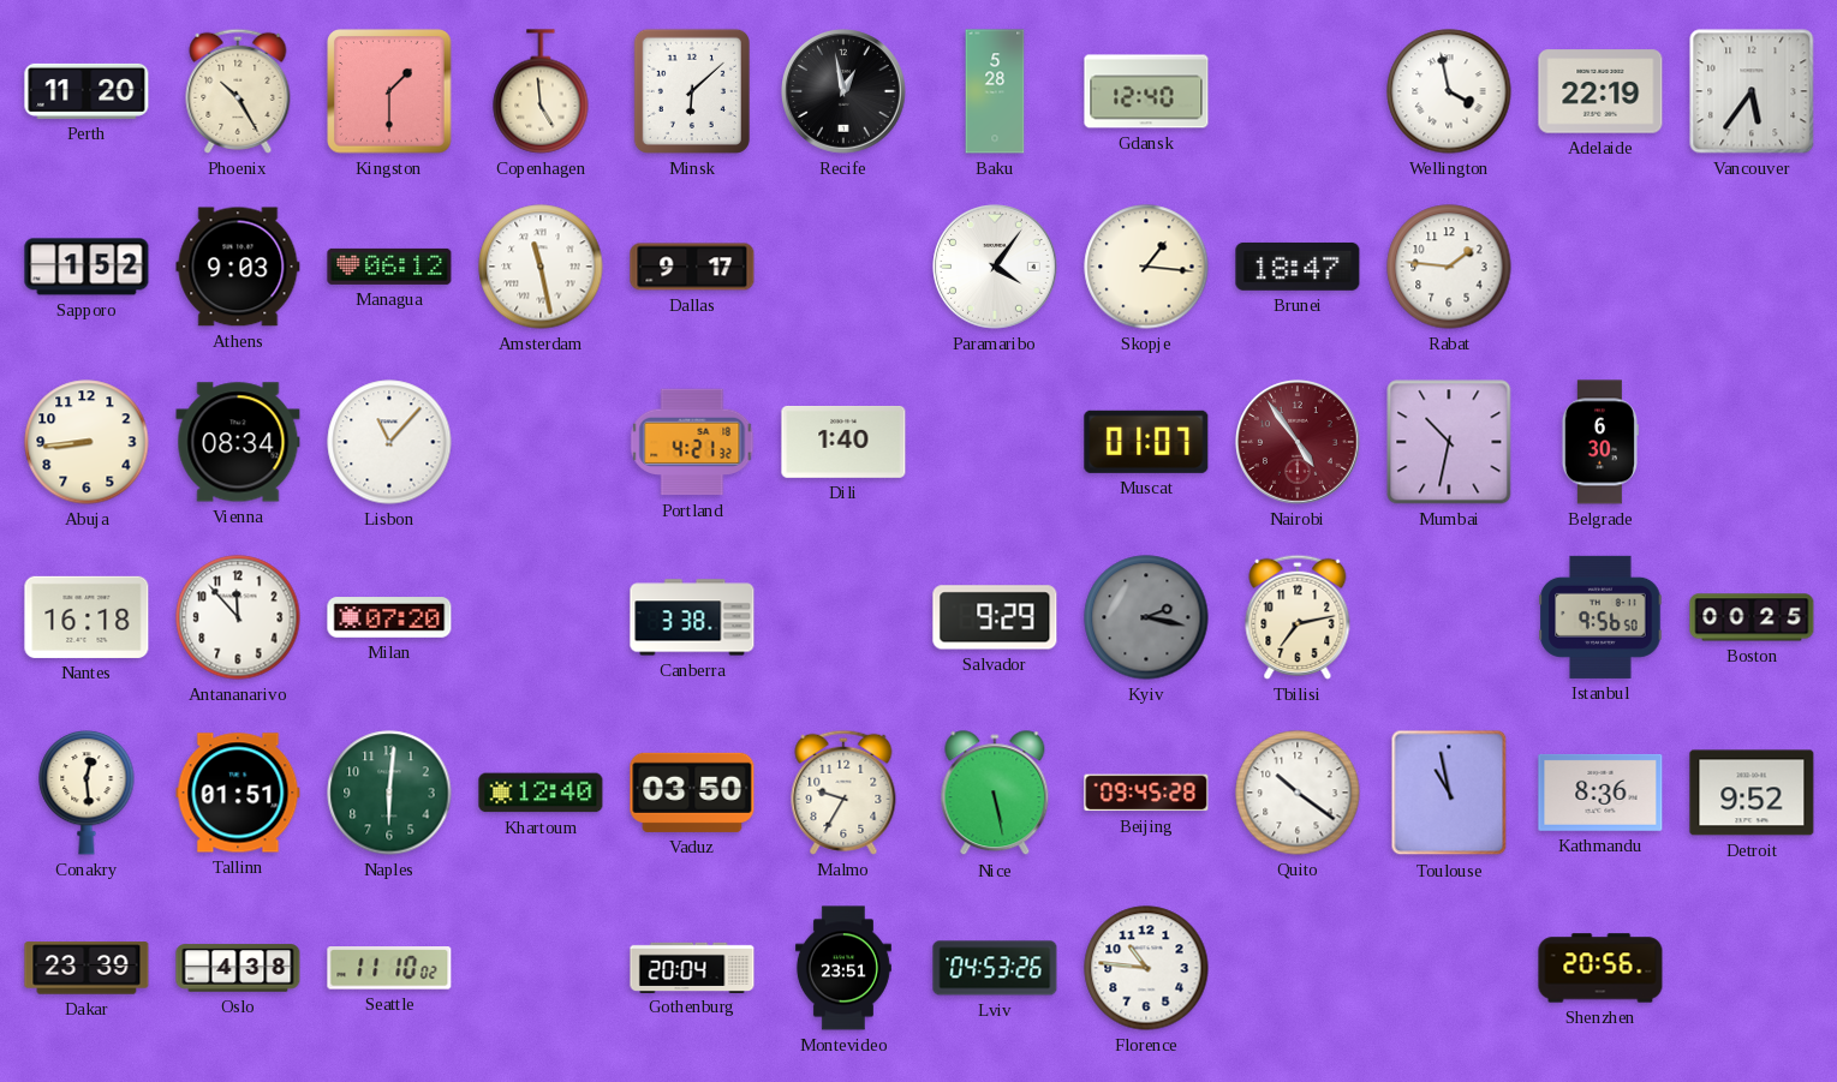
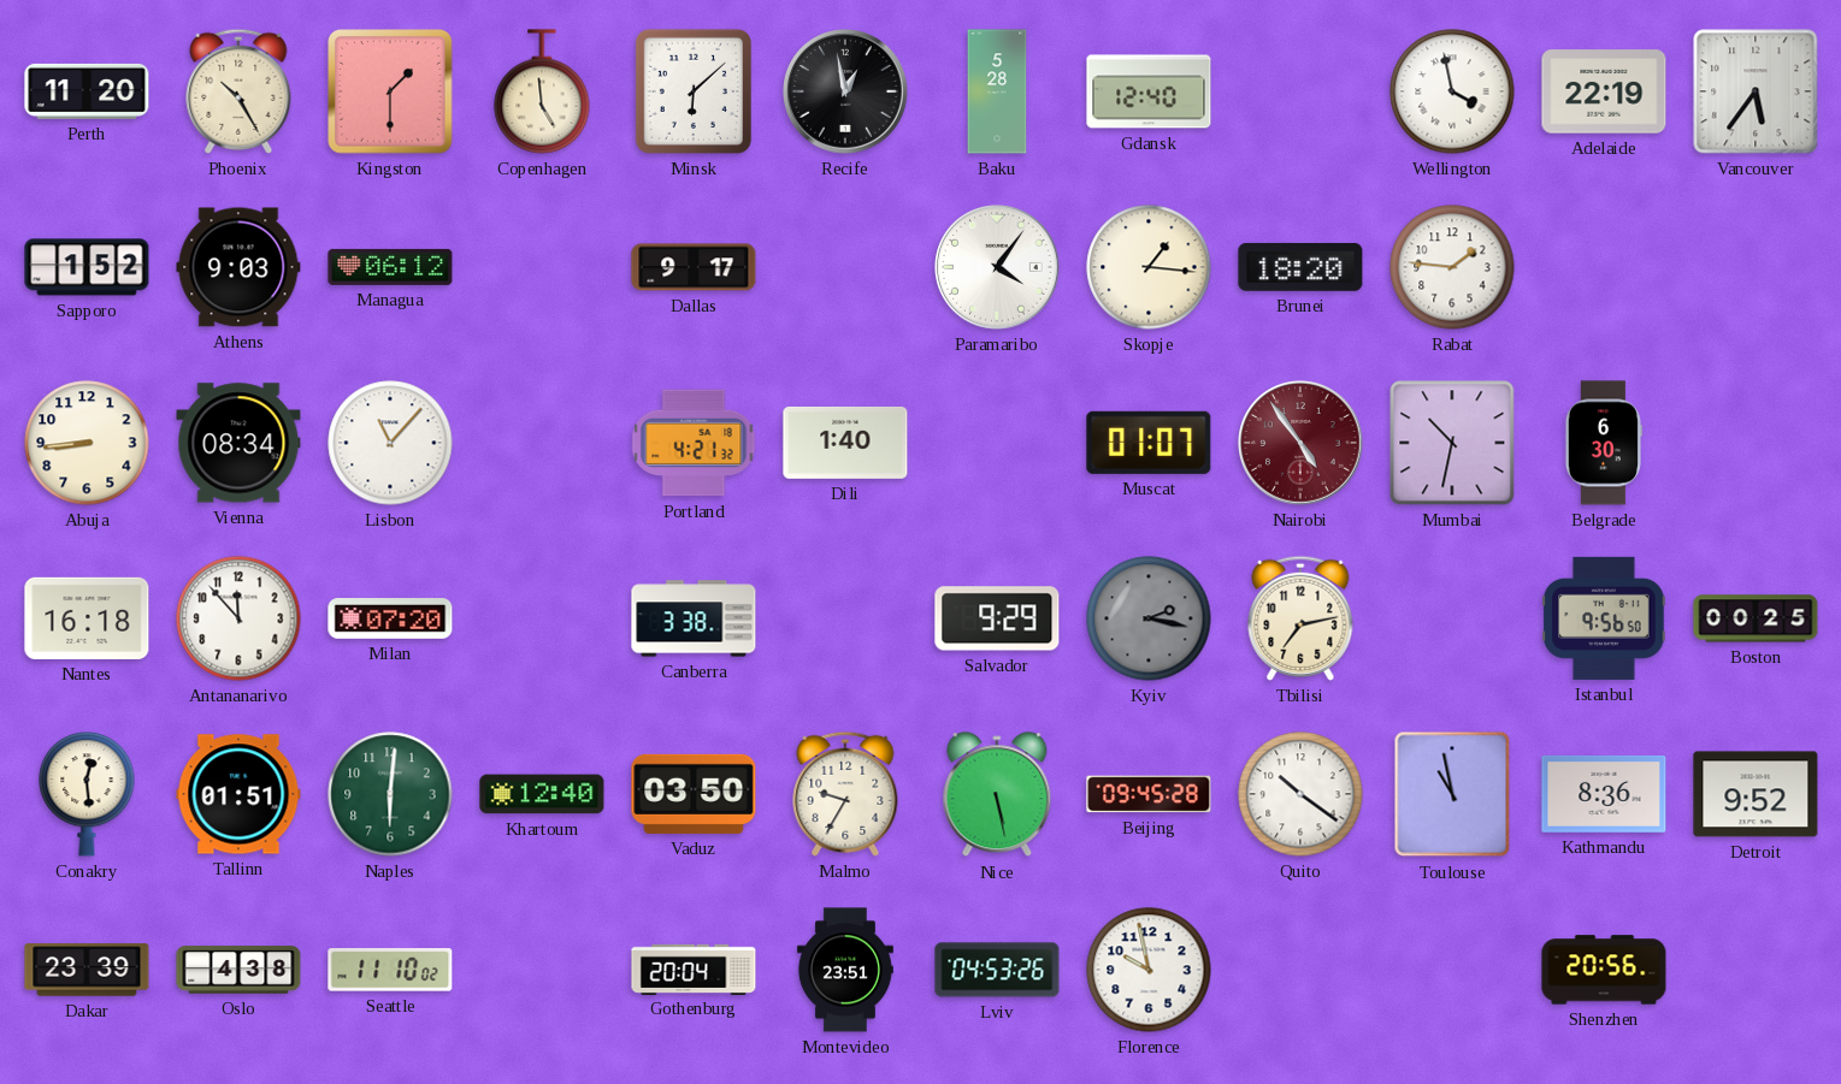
Amsterdam: 11:28 -> none (541, 267)
Brunei: 18:47 -> 18:20 (1300, 267)
Florence: 10:46 -> 9:58 (1149, 970)
